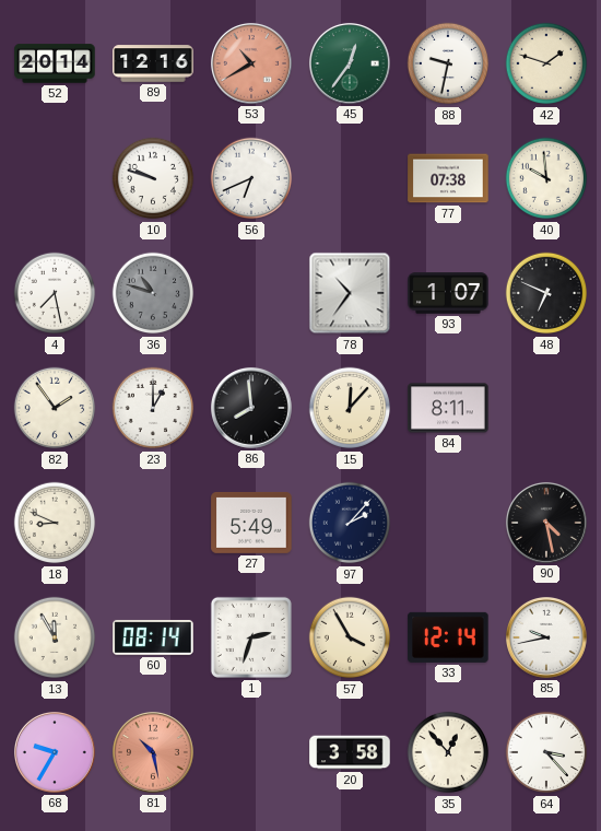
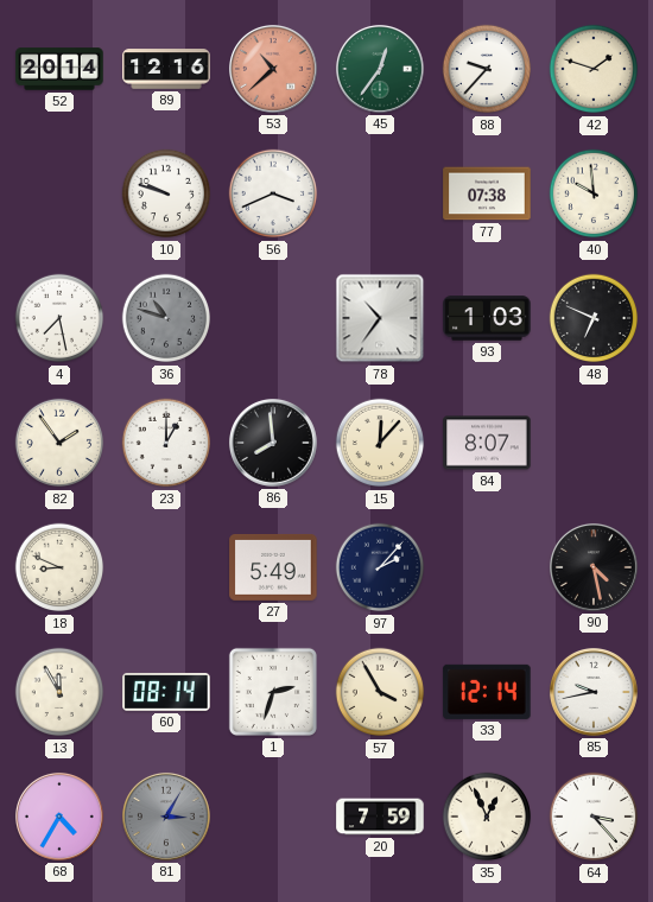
53: 10:40 -> 10:38 (273, 69)
88: 9:32 -> 9:37 (487, 69)
56: 6:41 -> 3:41 (273, 193)
93: 1:07 -> 1:03 (487, 318)
84: 8:11 -> 8:07 (487, 443)
68: 9:35 -> 4:35 (59, 817)
81: 10:28 -> 3:05 (166, 817)
81 dial: salmon -> grey (166, 817)
20: 3:58 -> 7:59 (380, 817)
35: 12:53 -> 12:56 (487, 817)
